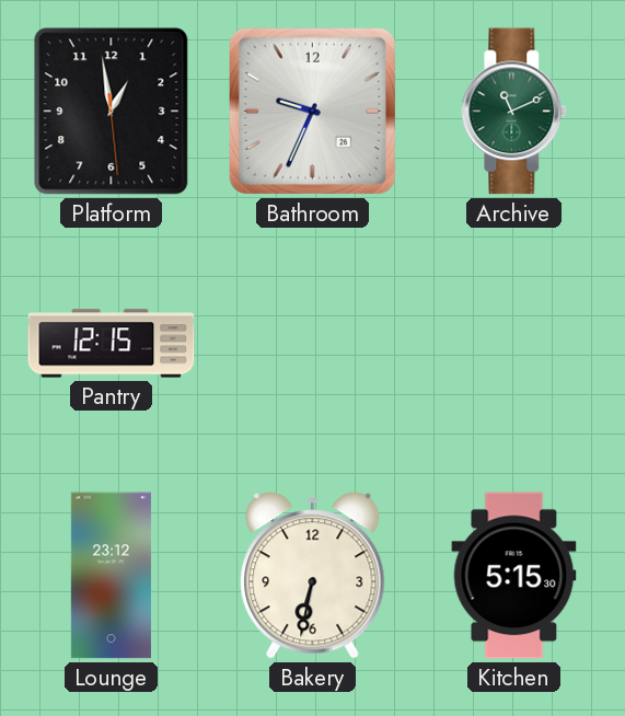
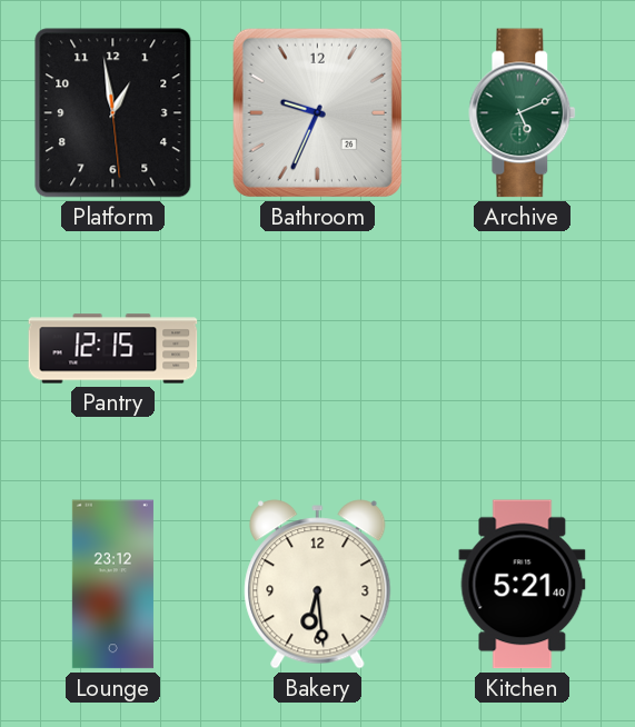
Archive: 11:11 -> 5:11 (523, 113)
Bakery: 6:32 -> 6:29 (318, 585)
Kitchen: 5:15 -> 5:21 (523, 585)
